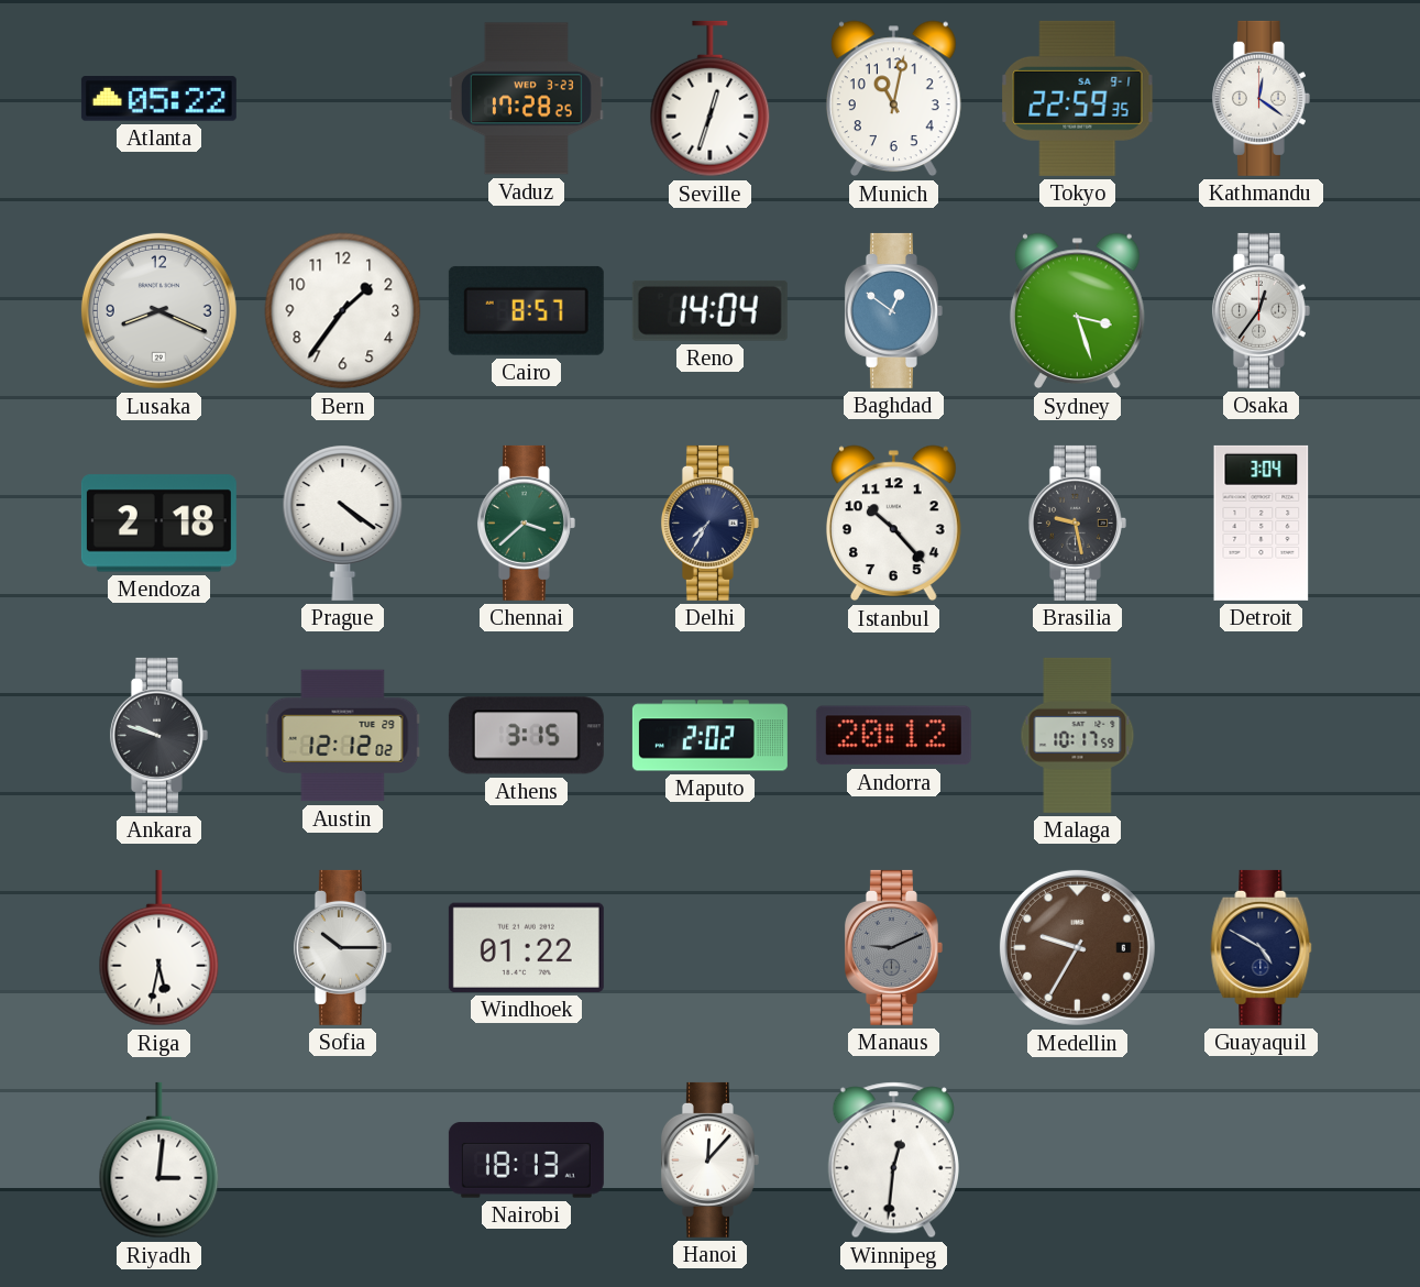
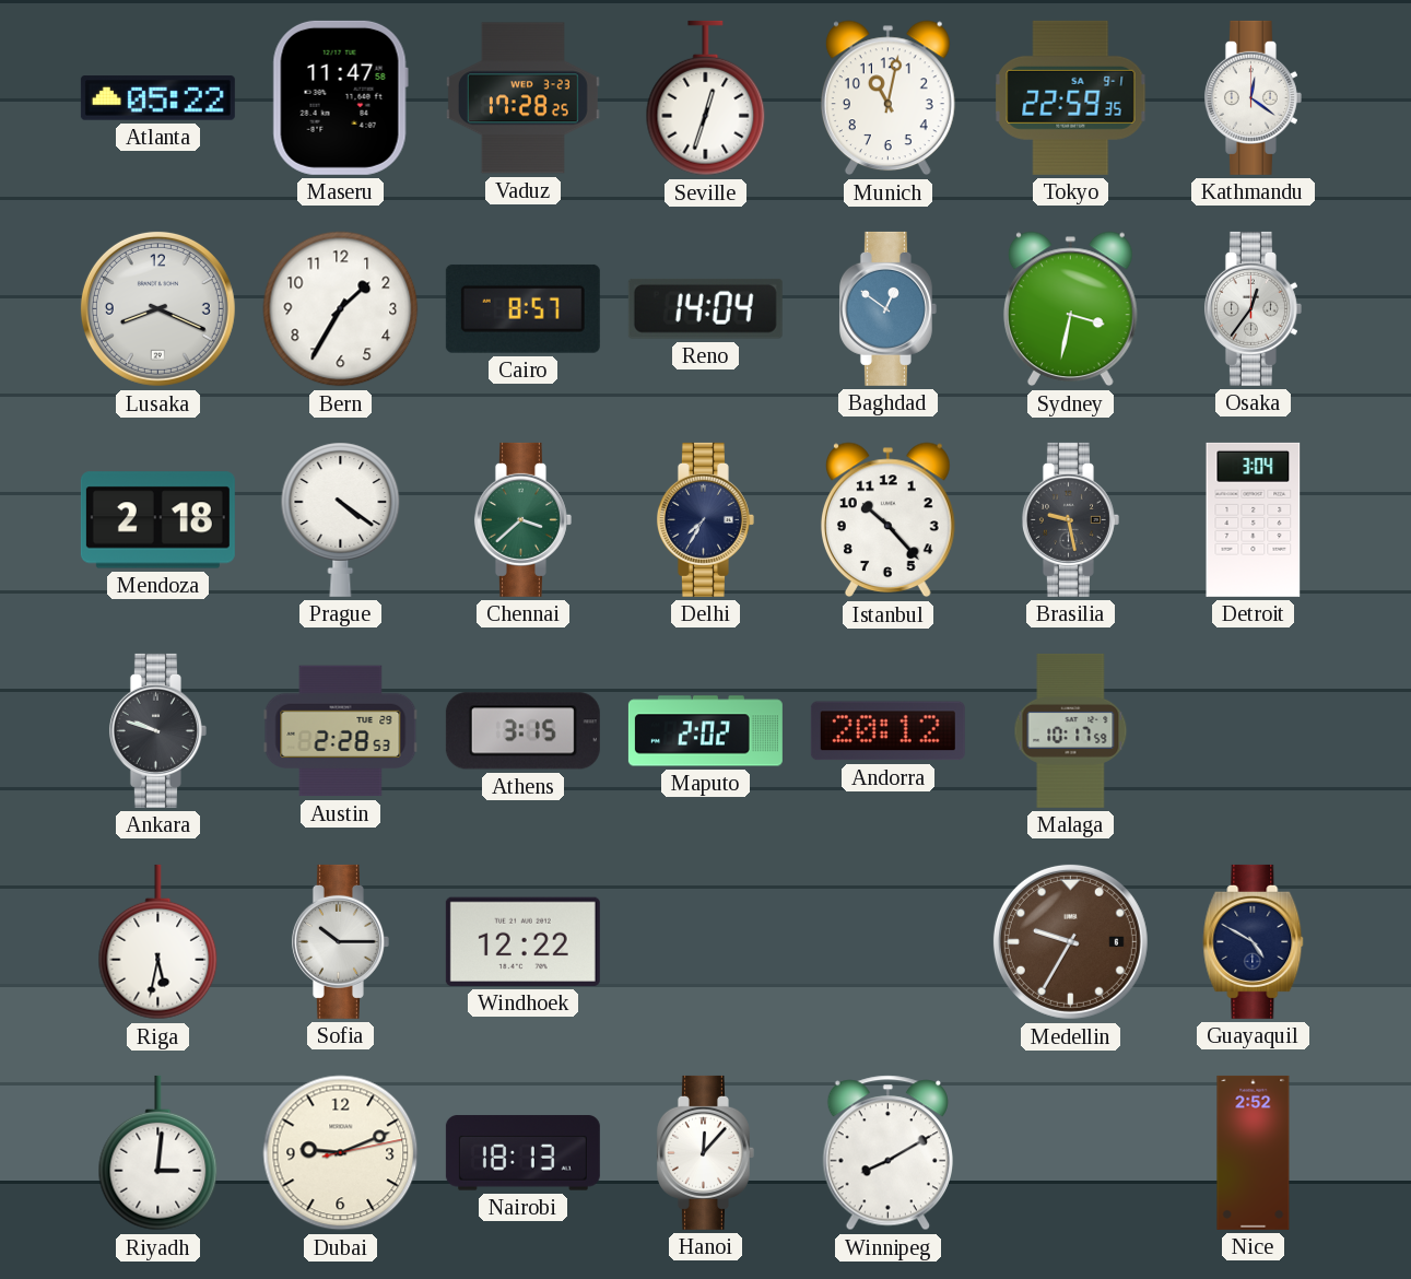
Maseru: none -> 11:47 (340, 97)
Bern: 1:36 -> 1:35 (341, 309)
Sydney: 3:27 -> 3:32 (1070, 309)
Austin: 12:12 -> 2:28 (341, 731)
Windhoek: 01:22 -> 12:22 (522, 941)
Manaus: 9:11 -> none (893, 947)
Dubai: none -> 9:11 (341, 1153)
Winnipeg: 12:31 -> 8:10 (887, 1153)
Nice: none -> 2:52 (1254, 1152)
